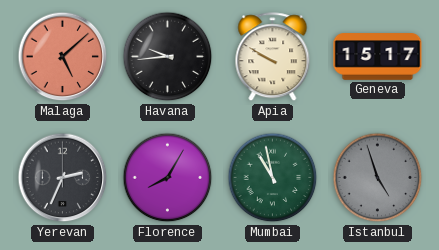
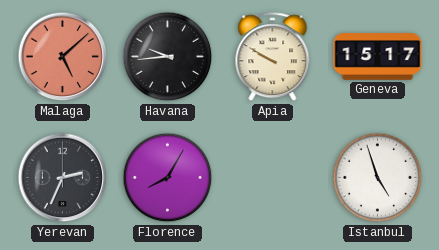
Mumbai: 10:58 -> none (273, 178)
Istanbul dial: grey -> white (378, 178)
